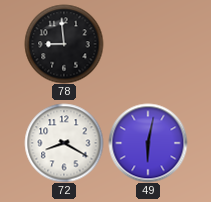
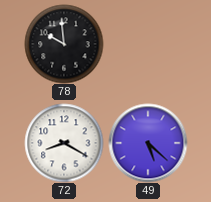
78: 8:59 -> 9:59 (64, 44)
49: 6:02 -> 5:22 (148, 143)
